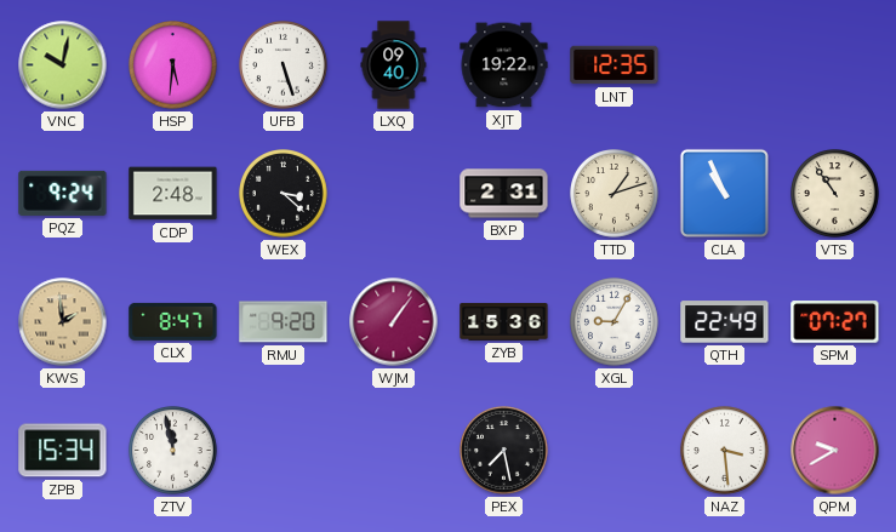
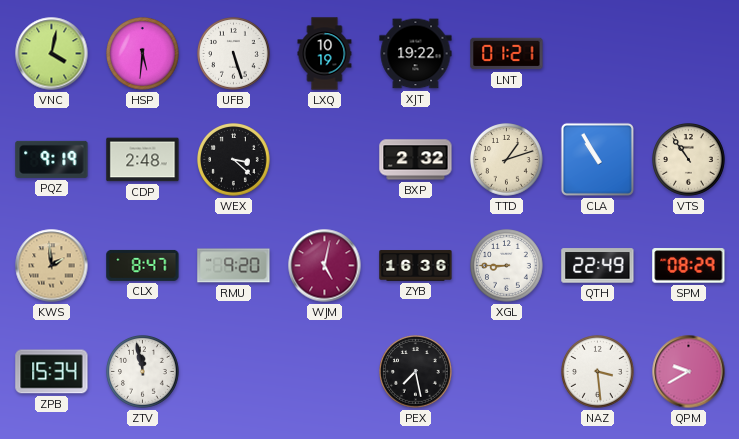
VNC: 10:02 -> 4:02 (52, 54)
LXQ: 09:40 -> 10:19 (325, 54)
LNT: 12:35 -> 01:21 (507, 54)
PQZ: 9:24 -> 9:19 (52, 159)
BXP: 2:31 -> 2:32 (416, 160)
CLA: 10:56 -> 10:55 (597, 159)
WJM: 1:06 -> 5:02 (325, 266)
ZYB: 15:36 -> 16:36 (416, 266)
XGL: 9:05 -> 8:45 (507, 266)
SPM: 07:27 -> 08:29 (689, 266)
